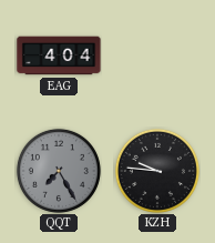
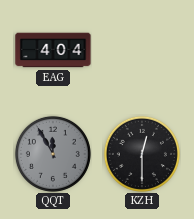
QQT: 7:25 -> 11:55 (53, 154)
KZH: 9:46 -> 12:30 (142, 154)
